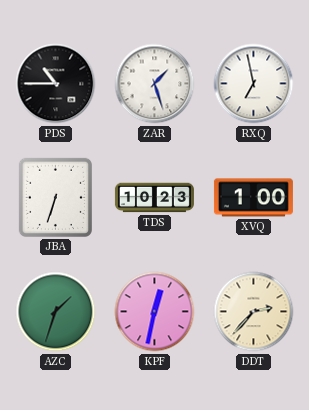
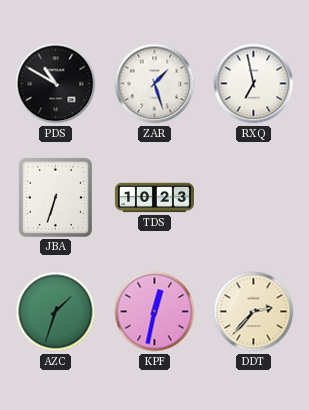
PDS: 10:45 -> 10:50 (56, 84)
XVQ: 1:00 -> none (253, 198)
